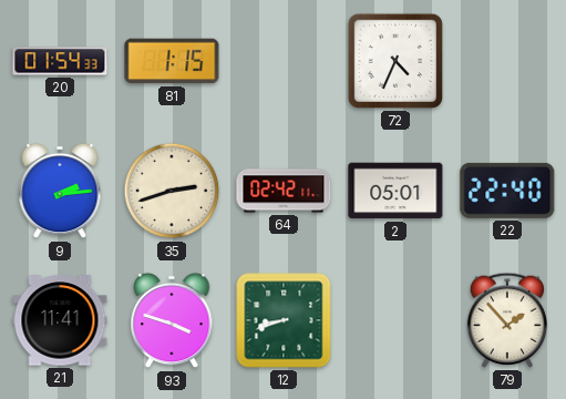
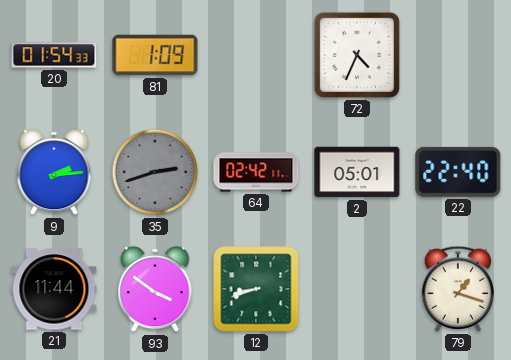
81: 1:15 -> 1:09 (155, 55)
35 dial: cream -> grey (155, 172)
21: 11:41 -> 11:44 (54, 289)
93: 3:48 -> 3:51 (155, 289)
79: 1:53 -> 1:18 (457, 289)
